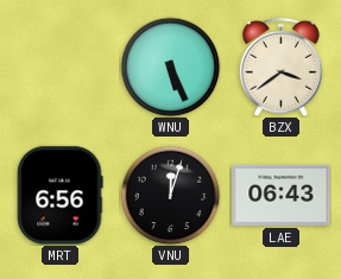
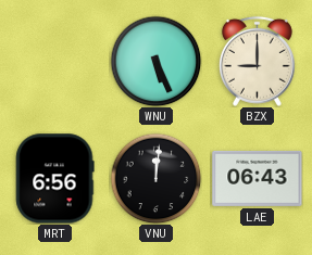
BZX: 3:39 -> 9:00 (257, 61)
VNU: 12:03 -> 12:01 (155, 178)
